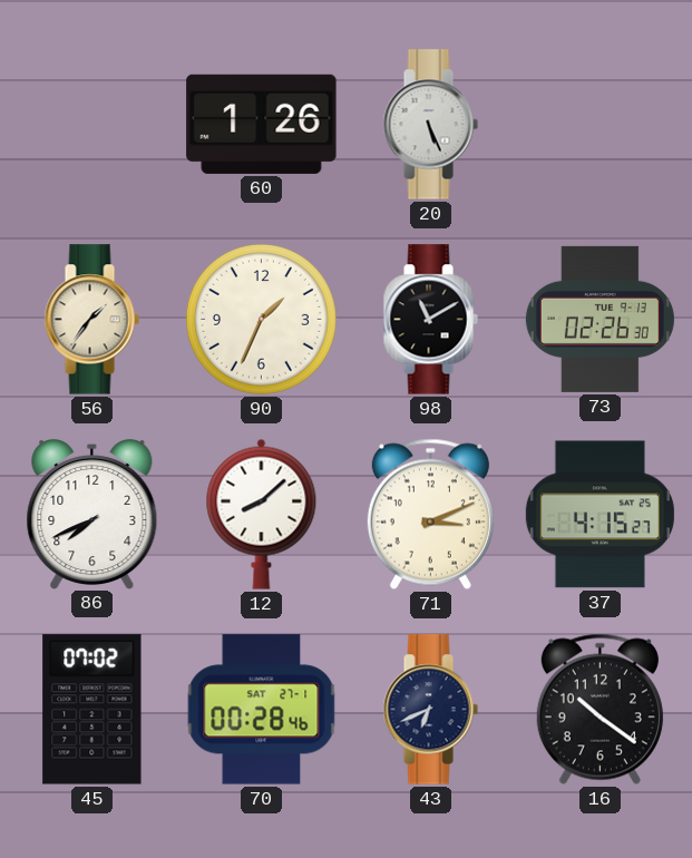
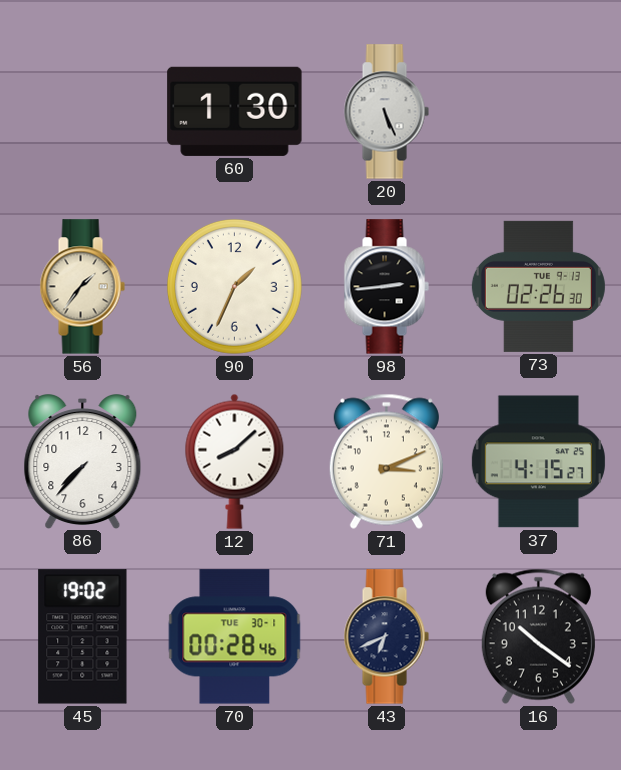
60: 1:26 -> 1:30 (235, 111)
98: 11:10 -> 2:44 (386, 287)
86: 7:41 -> 7:37 (83, 462)
45: 07:02 -> 19:02 (83, 637)
70 date: SAT 27-1 -> TUE 30-1 (235, 637)
